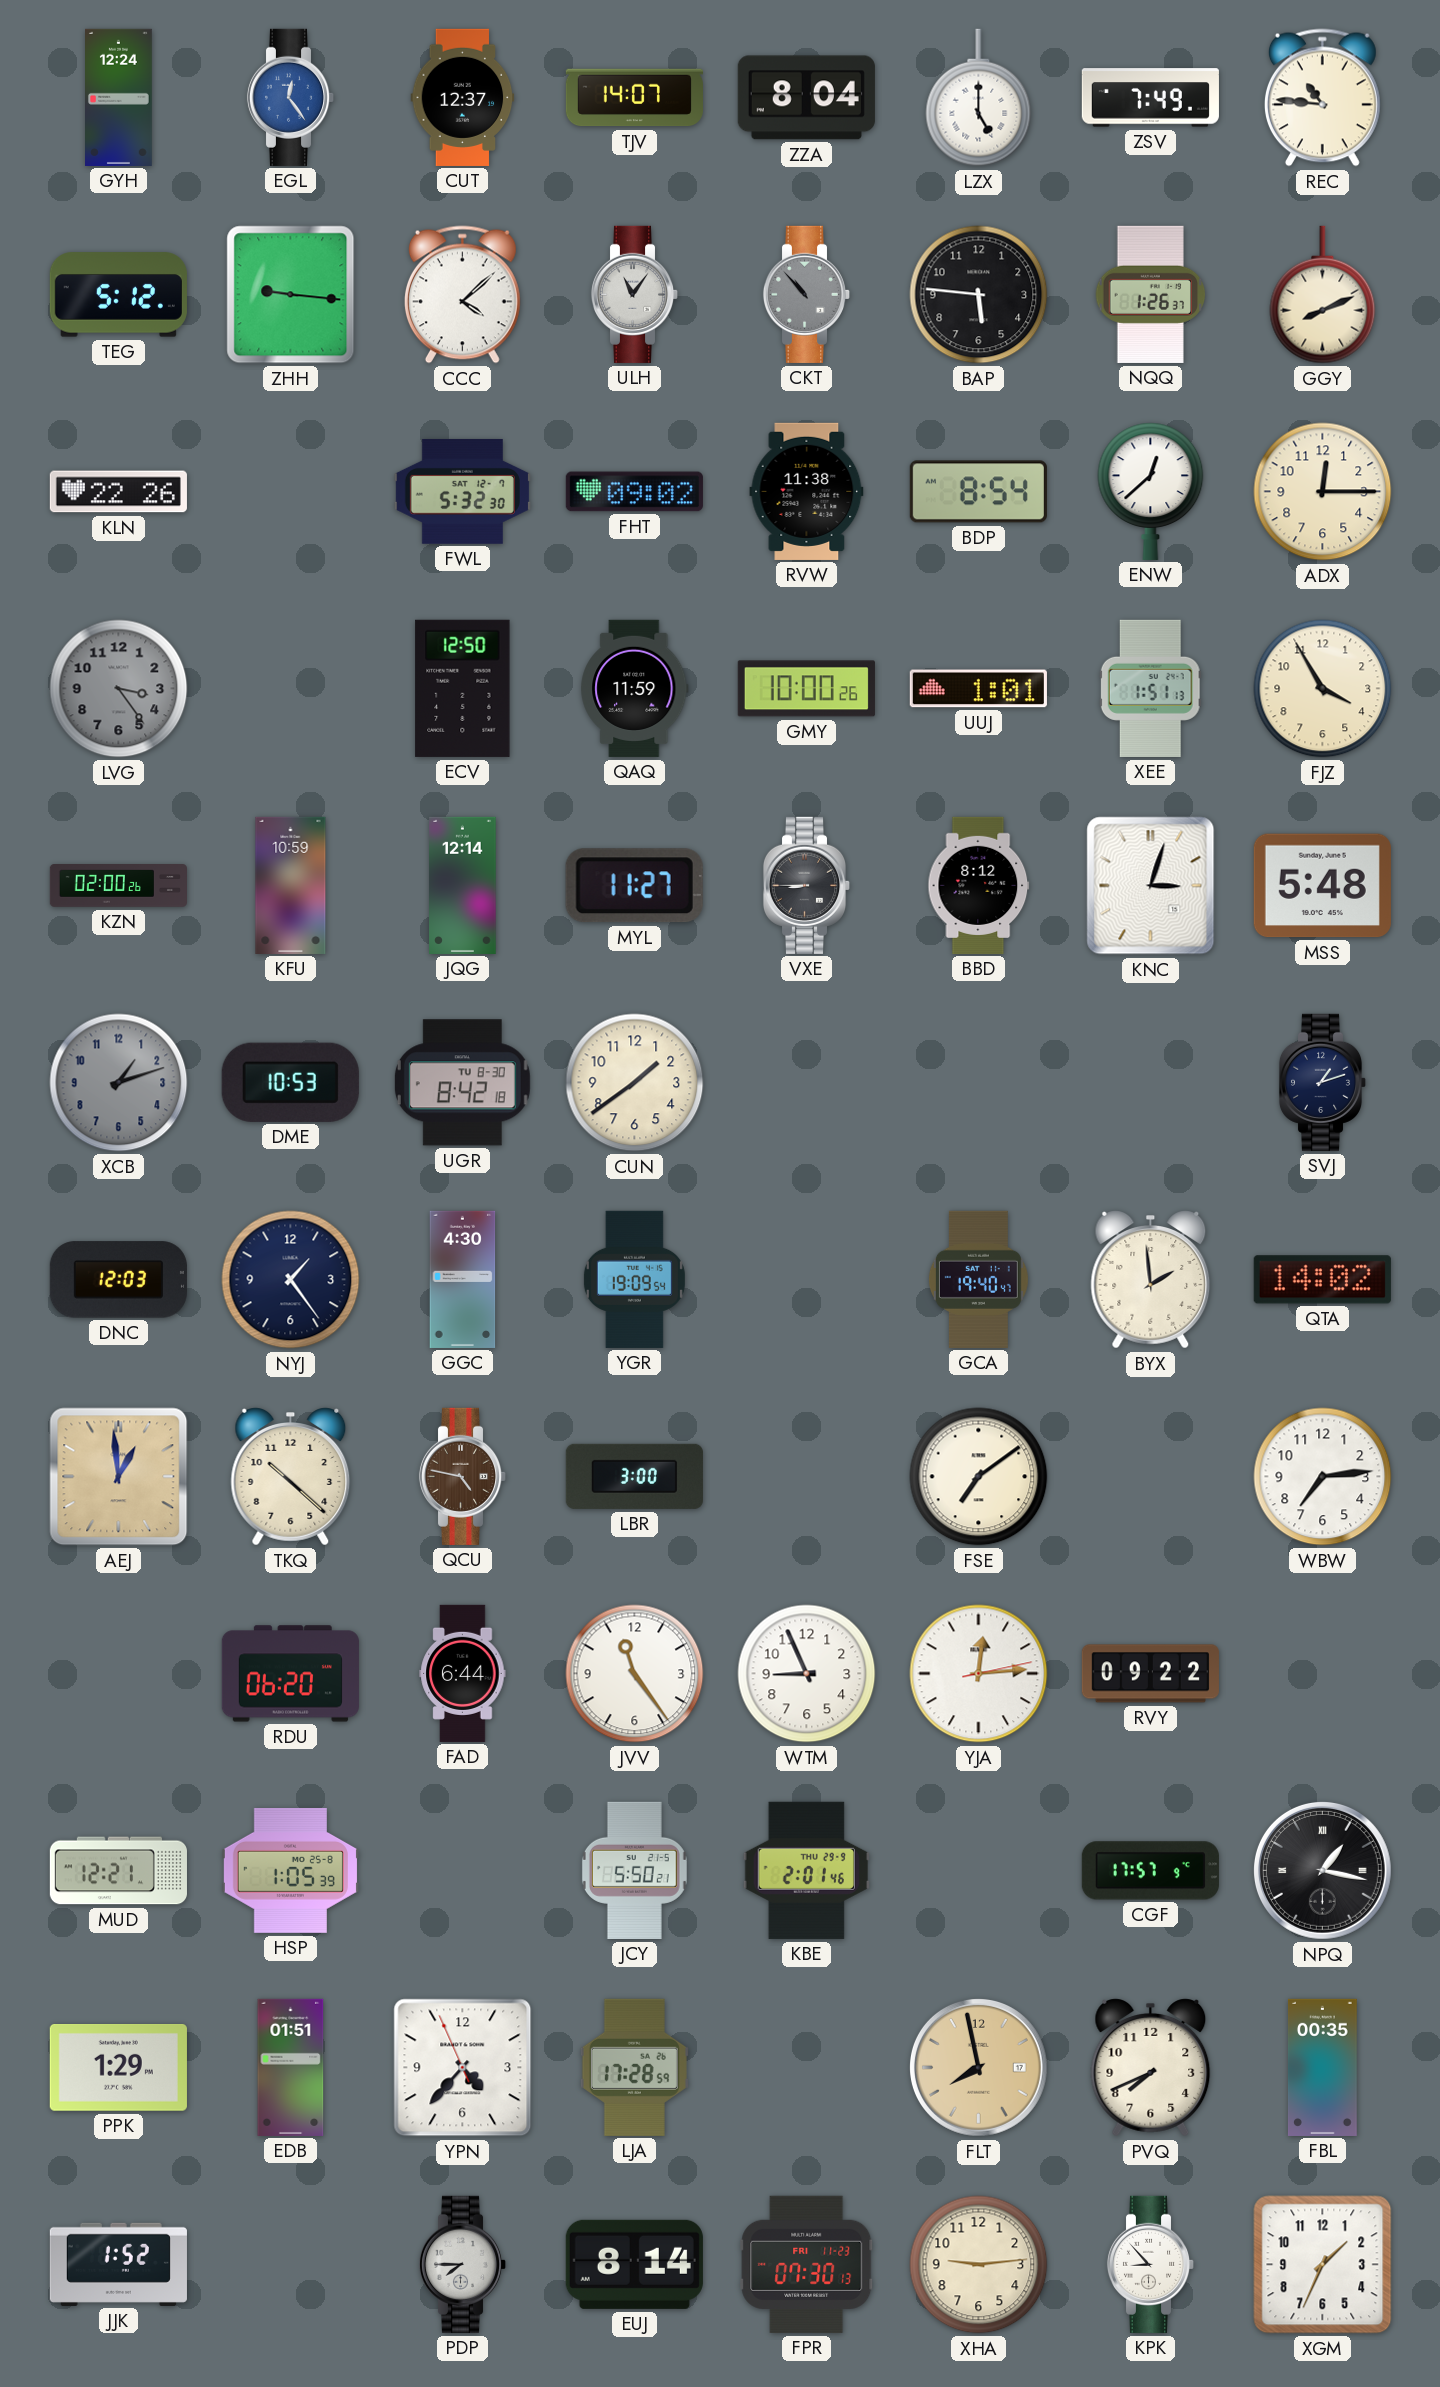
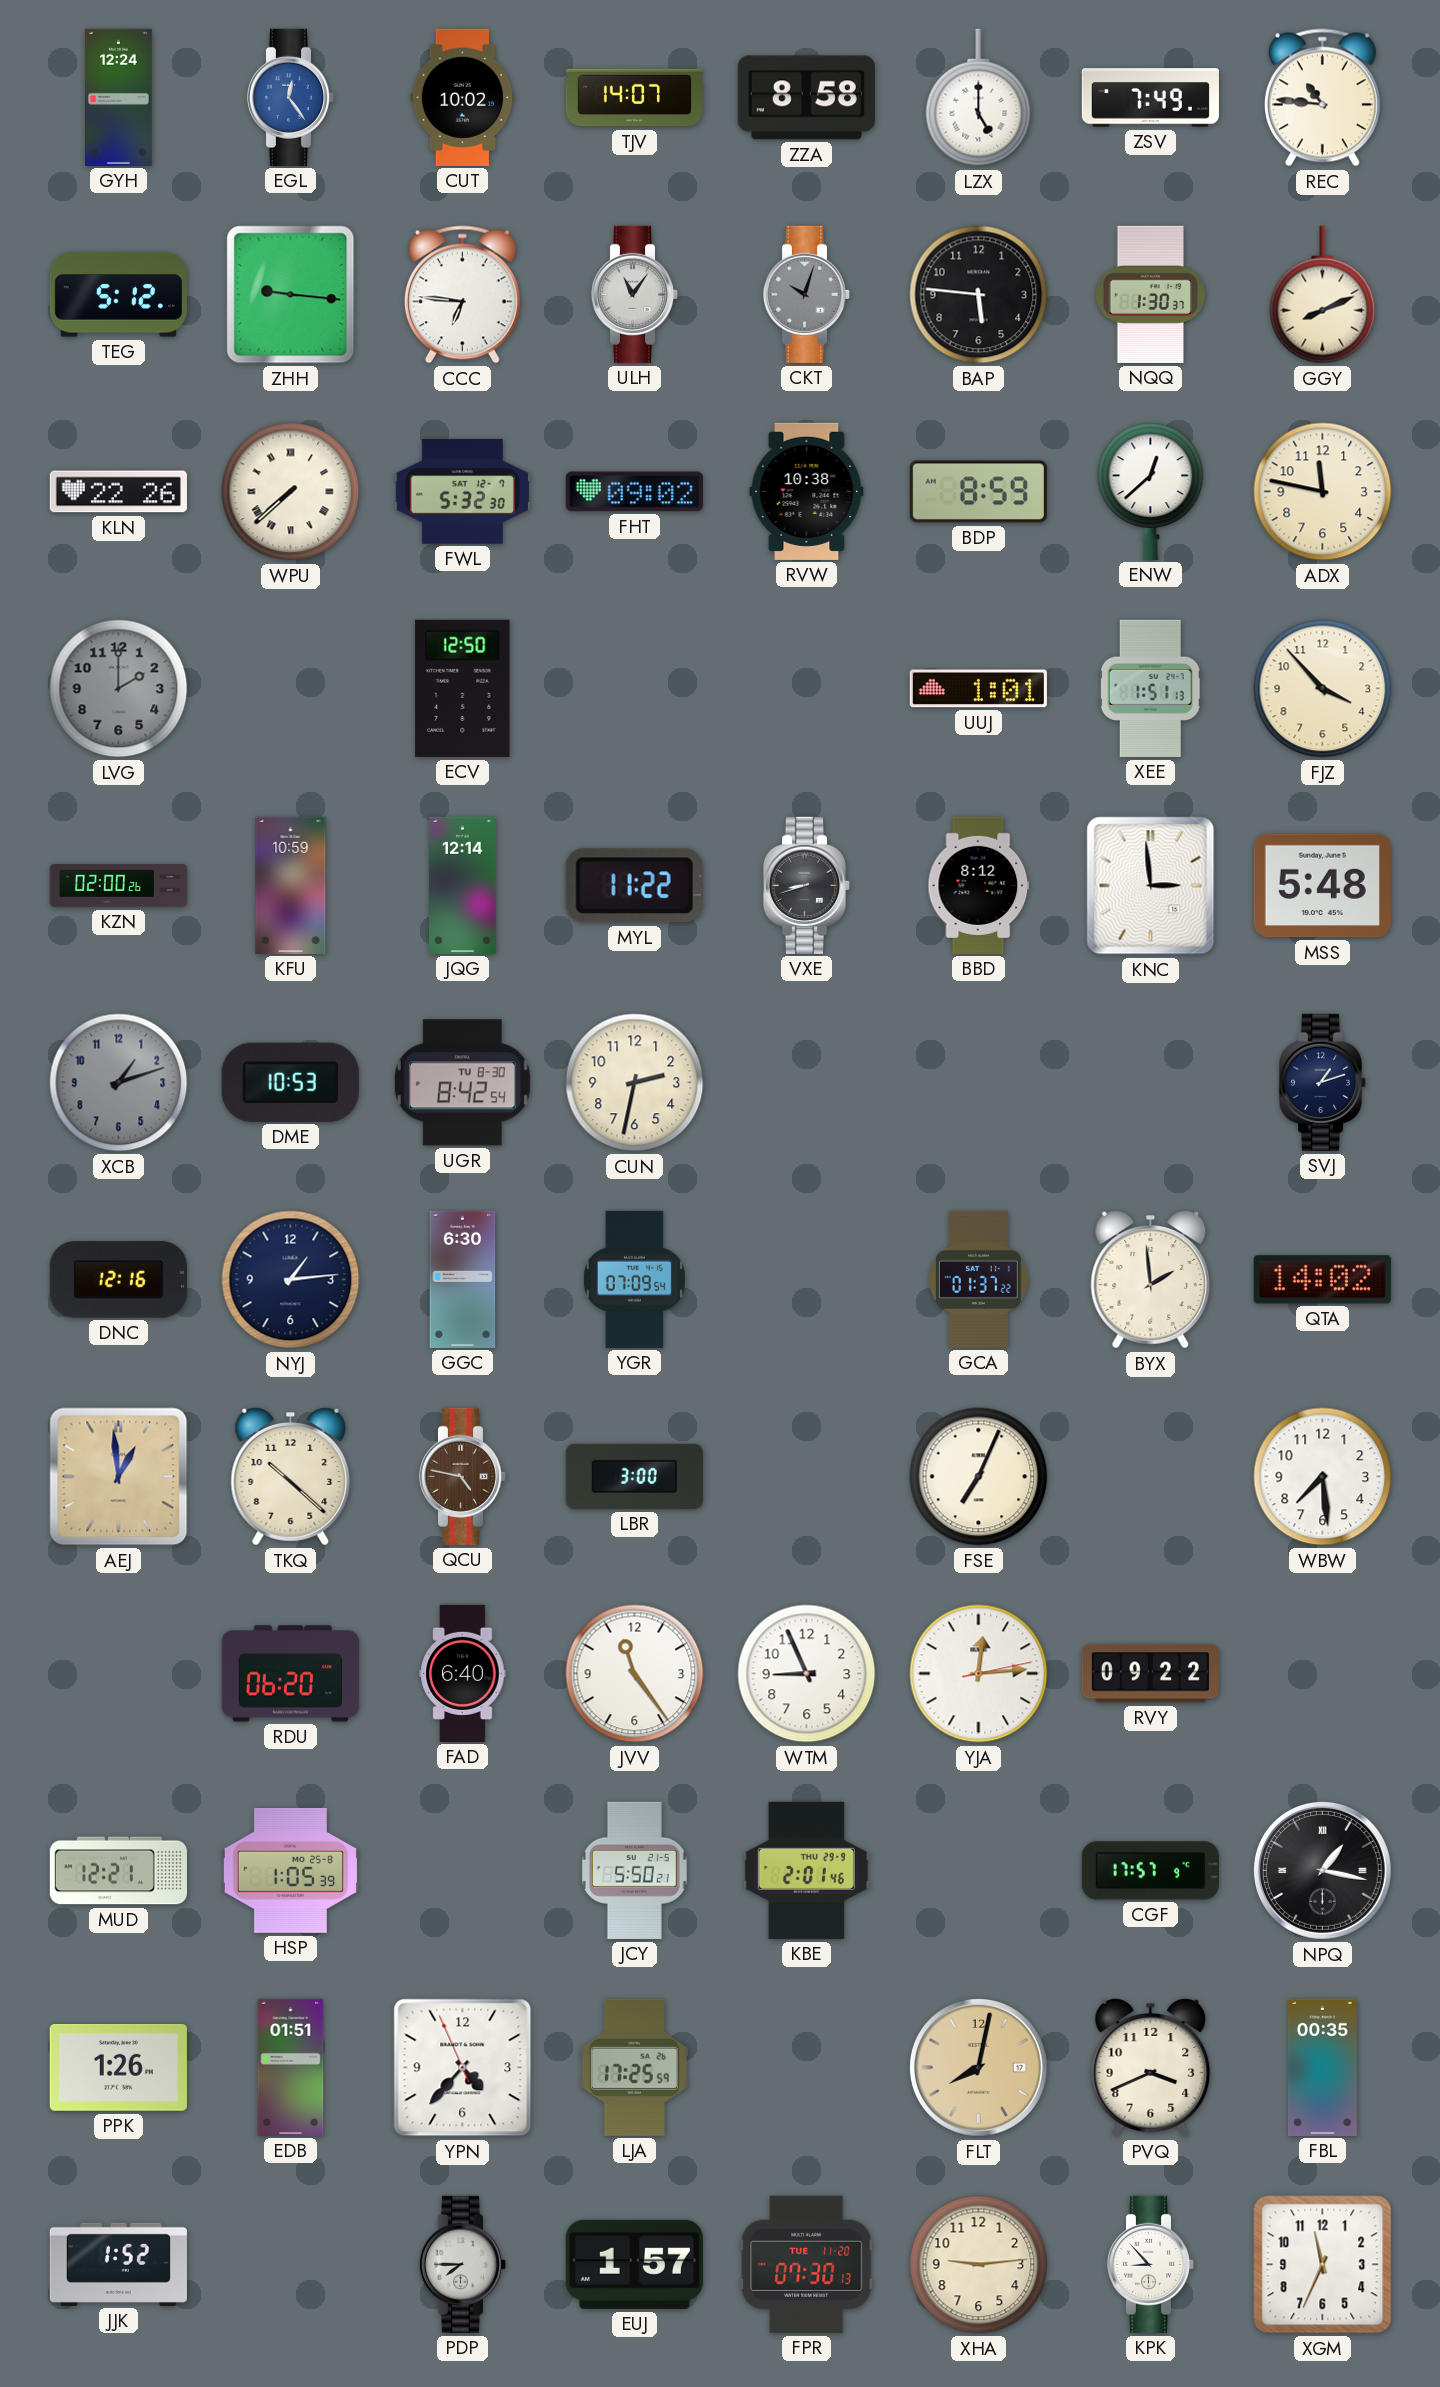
CUT: 12:37 -> 10:02 (463, 97)
ZZA: 8:04 -> 8:58 (806, 98)
CCC: 4:08 -> 6:46 (462, 295)
CKT: 10:53 -> 10:03 (807, 294)
NQQ: 1:26 -> 1:30 (1151, 294)
WPU: none -> 7:38 (291, 492)
RVW: 11:38 -> 10:38 (807, 491)
BDP: 8:54 -> 8:59 (978, 492)
ADX: 12:15 -> 11:47 (1323, 492)
LVG: 3:24 -> 2:00 (119, 689)
QAQ: 11:59 -> none (635, 688)
GMY: 10:00 -> none (806, 689)
FJZ: 3:55 -> 3:53 (1323, 689)
MYL: 11:27 -> 11:22 (634, 886)
VXE: 8:45 -> 8:42 (807, 885)
KNC: 3:03 -> 2:59 (1151, 886)
UGR: 8:42:18 -> 8:42:54 (462, 1083)
CUN: 1:39 -> 2:32 (635, 1083)
DNC: 12:03 -> 12:16 (118, 1280)
NYJ: 1:24 -> 1:14 (291, 1280)
GGC: 4:30 -> 6:30 (463, 1279)
YGR: 19:09 -> 07:09 (634, 1279)
GCA: 19:40 -> 01:37 (978, 1279)
FSE: 7:09 -> 7:04 (979, 1477)
WBW: 7:14 -> 7:29 (1323, 1477)
FAD: 6:44 -> 6:40 (463, 1673)
PPK: 1:29 -> 1:26 (118, 2068)
LJA: 17:28 -> 17:25 (634, 2067)
FLT: 7:58 -> 8:02 (978, 2067)
PVQ: 7:41 -> 3:41 (1151, 2068)
EUJ: 8:14 -> 1:57 (634, 2264)
FPR date: FRI 11-23 -> TUE 11-20 (807, 2264)
XGM: 1:34 -> 11:34 (1323, 2265)
